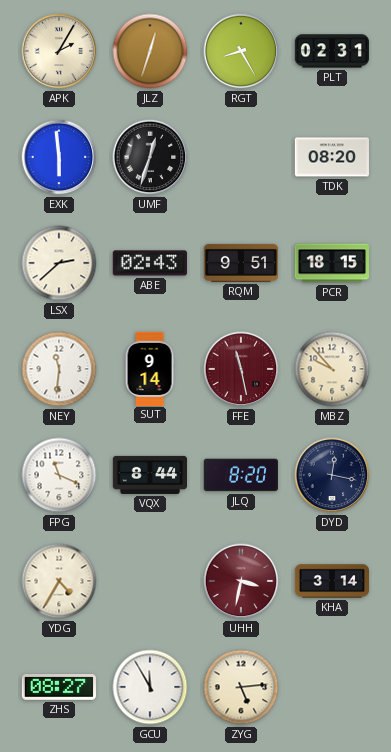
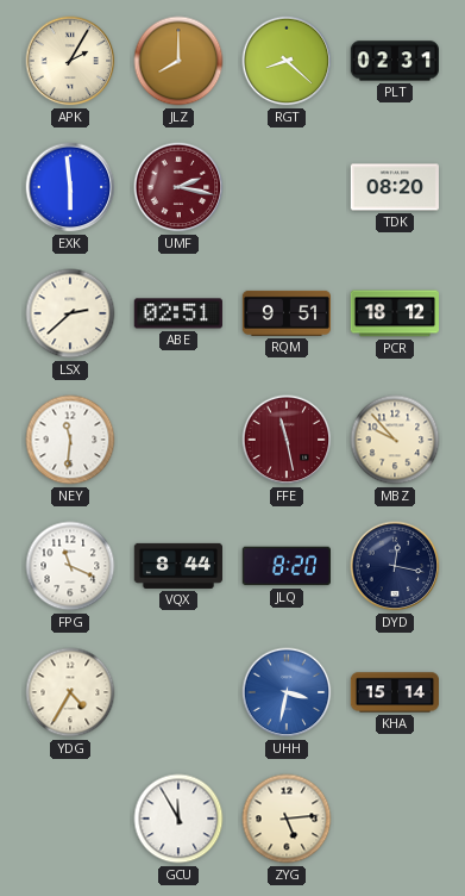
JLZ: 12:33 -> 8:00 (178, 61)
RGT: 8:25 -> 8:22 (287, 61)
UMF: 12:33 -> 2:17 (178, 187)
UMF dial: black -> burgundy (178, 187)
ABE: 02:43 -> 02:51 (178, 313)
PCR: 18:15 -> 18:12 (394, 313)
SUT: 9:14 -> none (150, 368)
UHH dial: burgundy -> blue (287, 692)
KHA: 3:14 -> 15:14 (394, 692)
ZHS: 08:27 -> none (59, 687)
